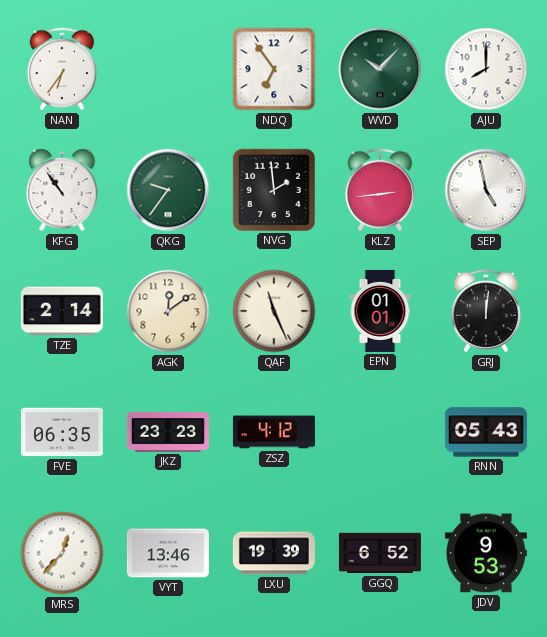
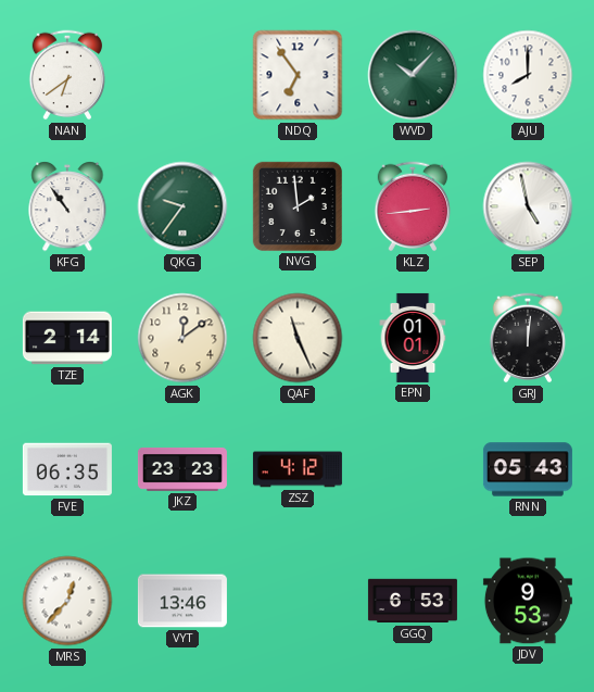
NAN: 6:36 -> 6:39 (67, 75)
LXU: 19:39 -> none (274, 553)
GGQ: 6:52 -> 6:53 (413, 601)
